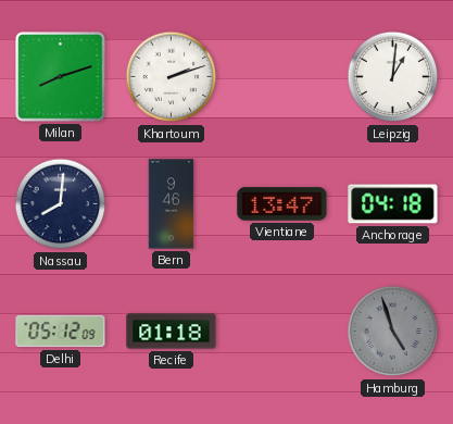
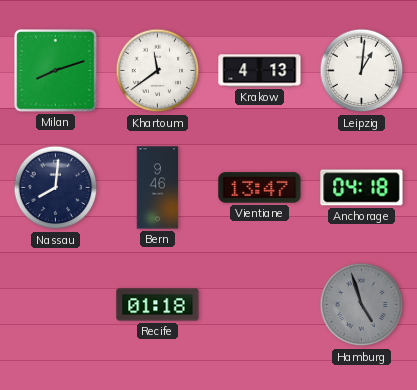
Khartoum: 2:12 -> 11:39 (158, 71)
Krakow: none -> 4:13 (260, 71)
Delhi: 05:12 -> none (61, 332)
